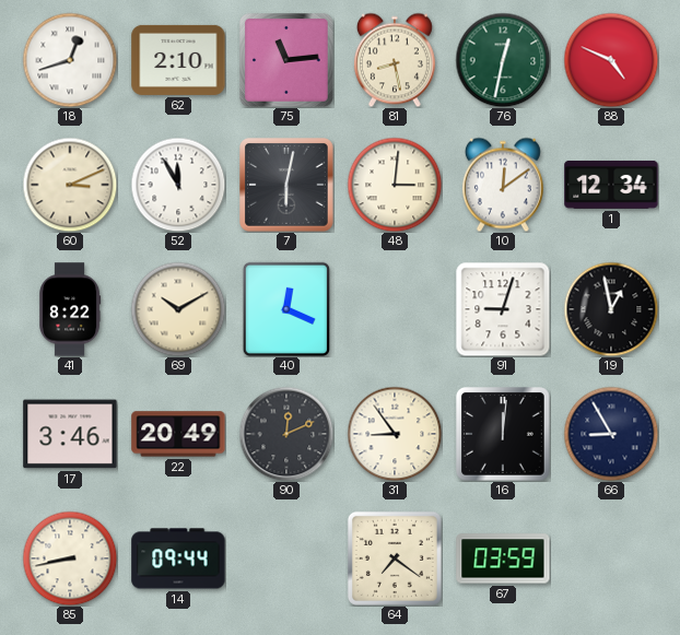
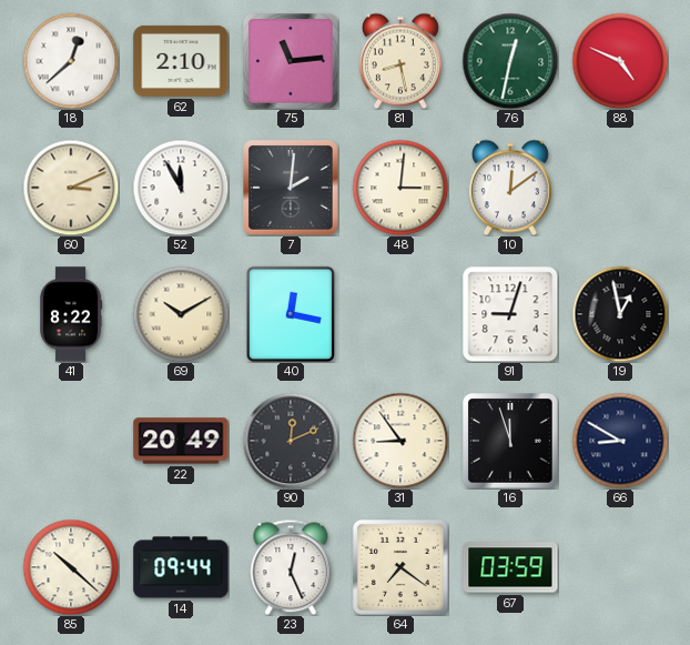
18: 12:42 -> 12:38 (71, 61)
7: 6:02 -> 2:01 (292, 189)
1: 12:34 -> none (611, 185)
40: 12:19 -> 12:17 (290, 313)
17: 3:46 -> none (70, 434)
16: 12:01 -> 11:57 (511, 442)
66: 8:55 -> 8:50 (620, 441)
85: 8:43 -> 10:22 (71, 567)
23: none -> 12:26 (291, 567)
